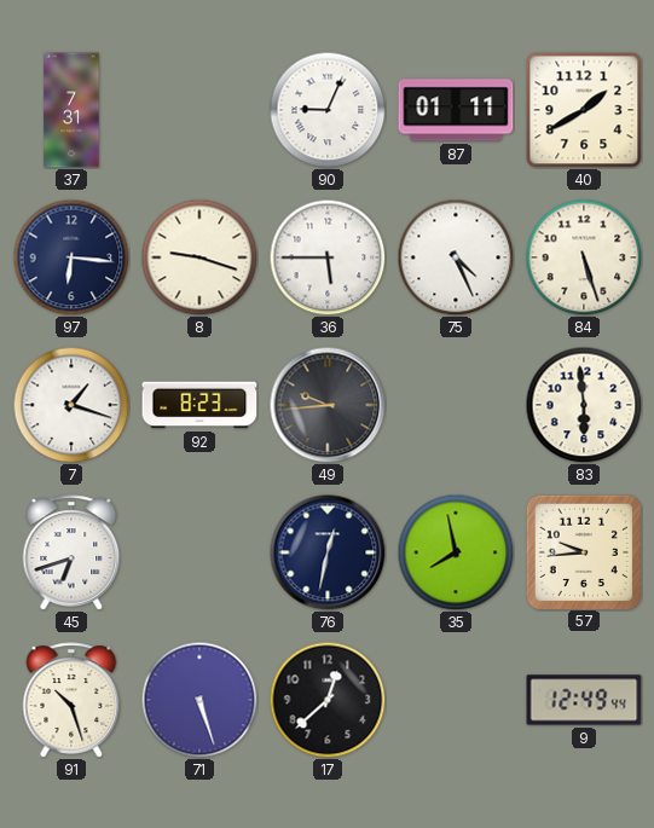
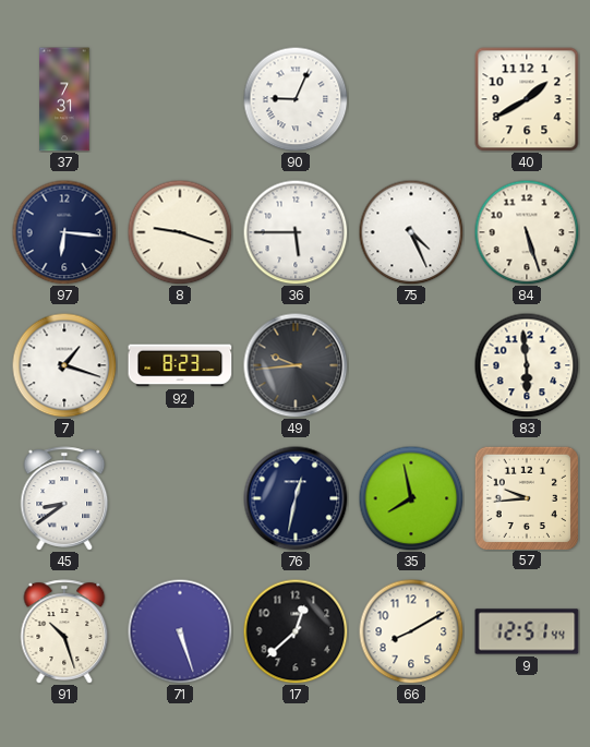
87: 01:11 -> none (456, 110)
45: 6:42 -> 8:39 (64, 498)
66: none -> 8:10 (411, 631)
9: 12:49 -> 12:51 (527, 631)
